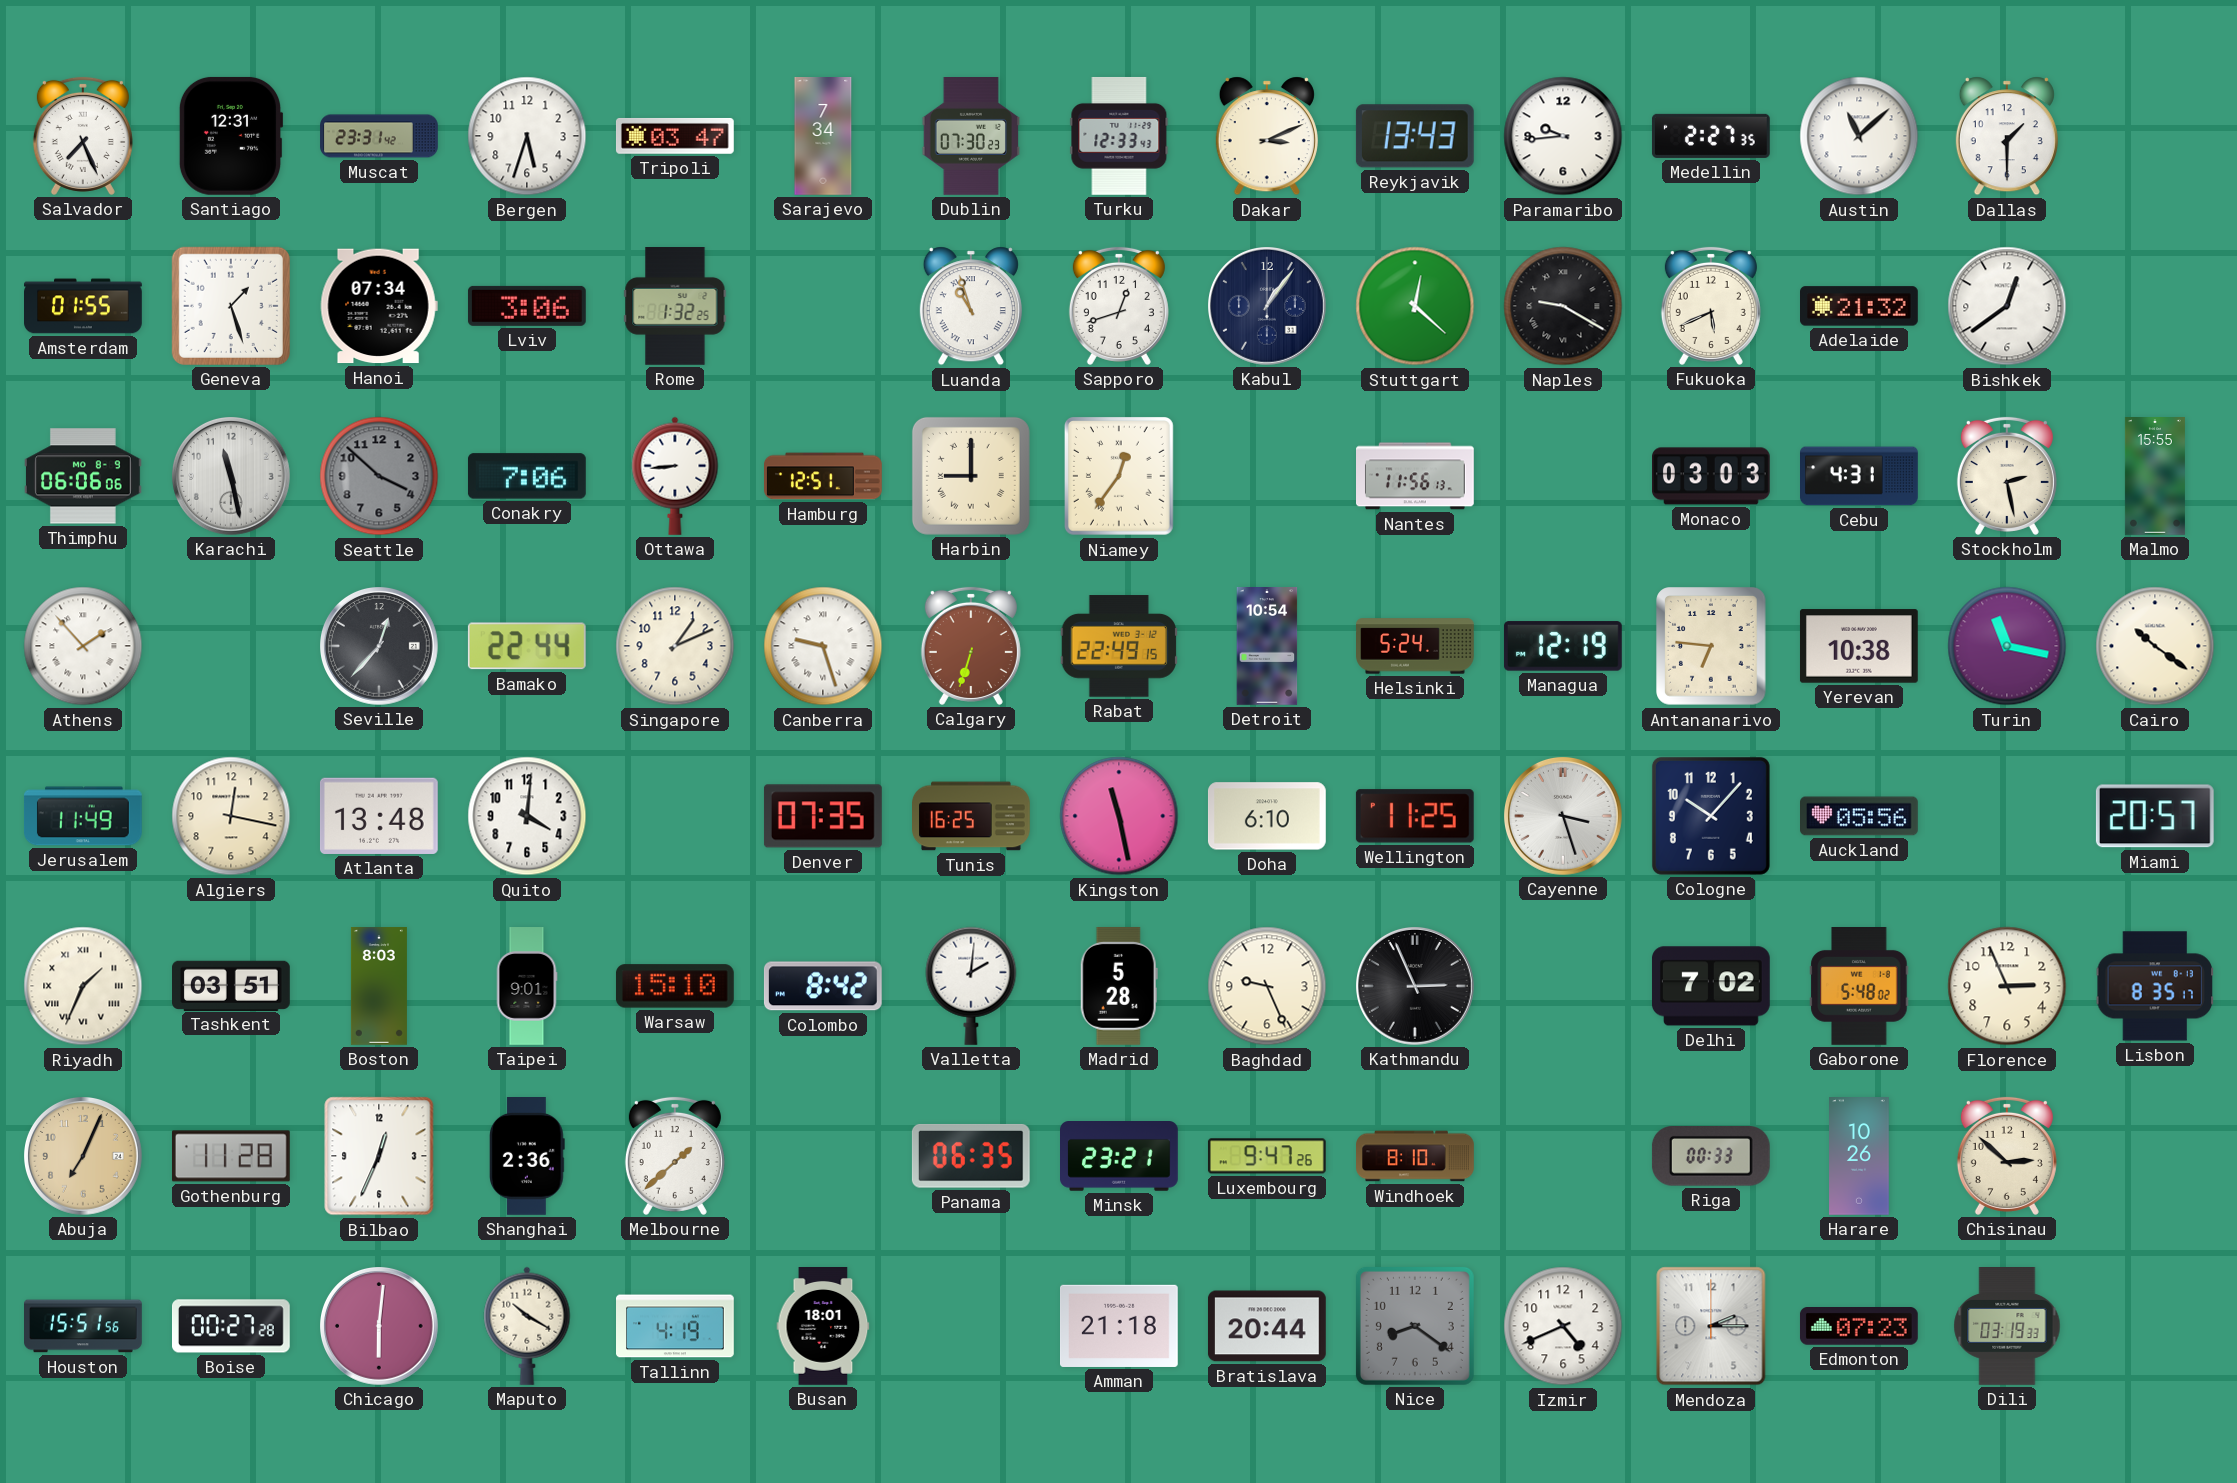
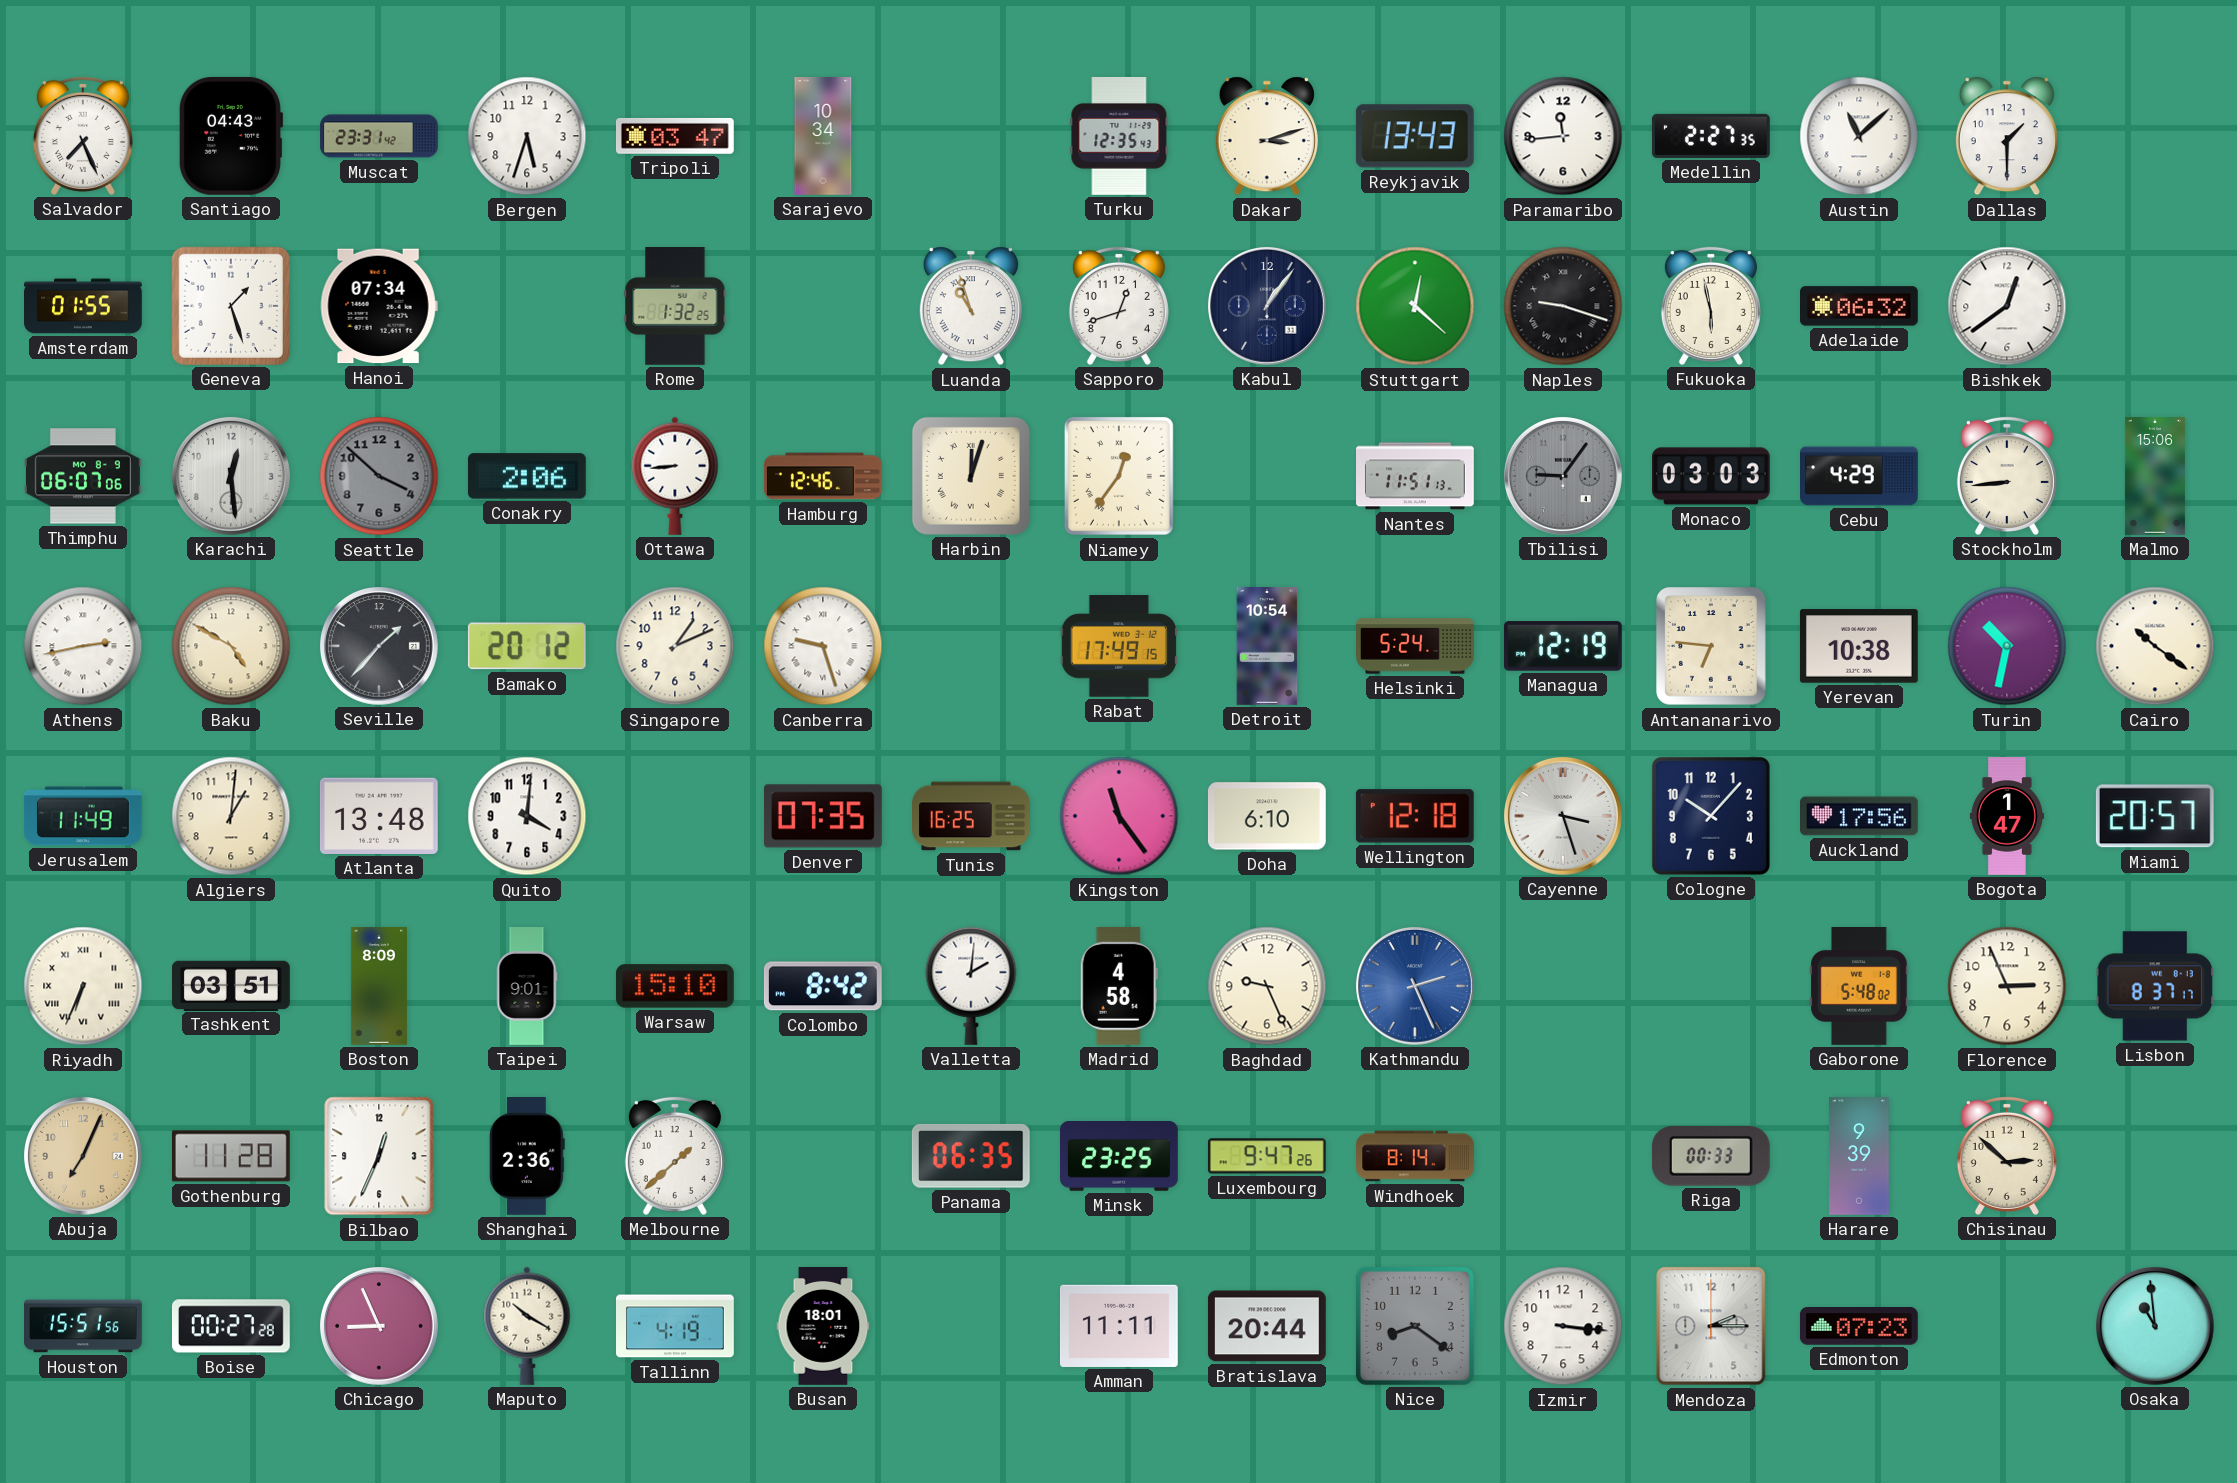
Santiago: 12:31 -> 04:43 (231, 136)
Sarajevo: 7:34 -> 10:34 (823, 136)
Dublin: 07:30 -> none (970, 137)
Turku: 12:33 -> 12:35 (1119, 136)
Dakar: 3:11 -> 3:12 (1267, 136)
Paramaribo: 9:44 -> 11:44 (1563, 136)
Lviv: 3:06 -> none (527, 306)
Naples: 9:20 -> 9:18 (1563, 306)
Fukuoka: 5:41 -> 5:58 (1711, 306)
Adelaide: 21:32 -> 06:32 (1860, 306)
Thimphu: 06:06 -> 06:07 (84, 476)
Karachi: 11:28 -> 12:29 (232, 477)
Conakry: 7:06 -> 2:06 (527, 476)
Hamburg: 12:51 -> 12:46 (824, 476)
Harbin: 9:00 -> 12:03 (971, 476)
Nantes: 11:56 -> 11:51 (1416, 476)
Tbilisi: none -> 9:06 (1564, 477)
Cebu: 4:31 -> 4:29 (1860, 476)
Stockholm: 2:28 -> 8:44 (2007, 476)
Malmo: 15:55 -> 15:06 (2155, 477)
Athens: 1:53 -> 2:43 (83, 646)
Baku: none -> 4:50 (231, 646)
Seville: 12:37 -> 1:37 (380, 647)
Bamako: 22:44 -> 20:12 (527, 646)
Calgary: 6:33 -> none (971, 646)
Rabat: 22:49 -> 17:49 (1119, 646)
Turin: 11:17 -> 10:32 (2007, 646)
Algiers: 12:17 -> 1:01 (231, 816)
Kingston: 11:28 -> 11:24 (1119, 816)
Wellington: 11:25 -> 12:18 (1415, 816)
Auckland: 05:56 -> 17:56 (1860, 816)
Bogota: none -> 1:47 (2007, 816)
Riyadh: 1:34 -> 6:34 (83, 986)
Boston: 8:03 -> 8:09 (379, 986)
Madrid: 5:28 -> 4:58 (1119, 986)
Kathmandu: 2:56 -> 2:26 (1416, 987)
Kathmandu dial: black -> blue (1416, 987)
Delhi: 7:02 -> none (1711, 986)
Lisbon: 8:35 -> 8:37 (2154, 986)
Minsk: 23:21 -> 23:25 (1120, 1157)
Windhoek: 8:10 -> 8:14 (1415, 1156)
Harare: 10:26 -> 9:39 (1860, 1157)
Chicago: 6:01 -> 8:56 (380, 1327)
Amman: 21:18 -> 11:11 (1120, 1326)
Izmir: 4:41 -> 3:16 (1563, 1326)
Dili: 03:19 -> none (2007, 1327)
Osaka: none -> 10:59 (2156, 1327)
